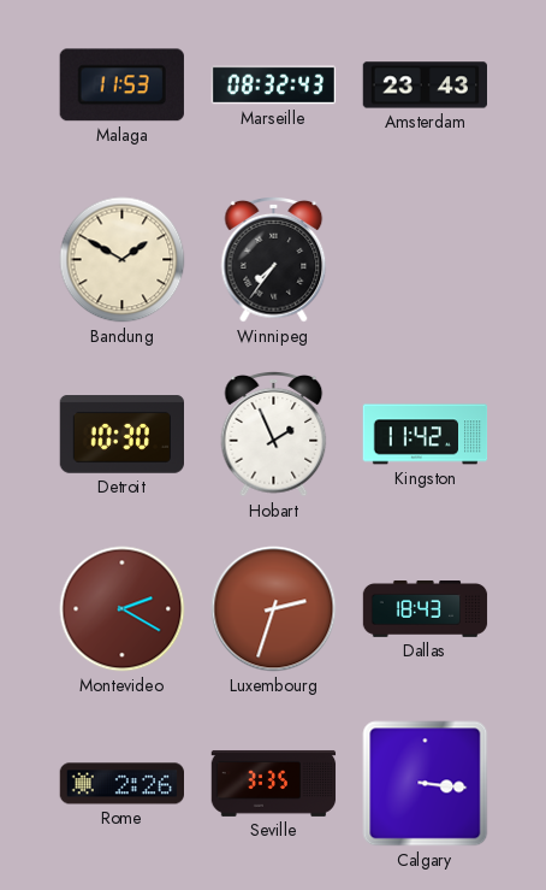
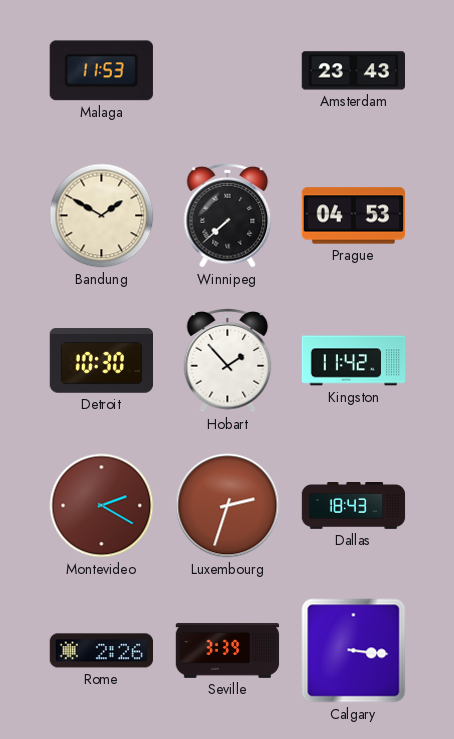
Marseille: 08:32 -> none (274, 86)
Winnipeg: 7:36 -> 7:38 (228, 216)
Prague: none -> 04:53 (354, 216)
Hobart: 1:56 -> 1:53 (228, 361)
Seville: 3:35 -> 3:39 (228, 650)
